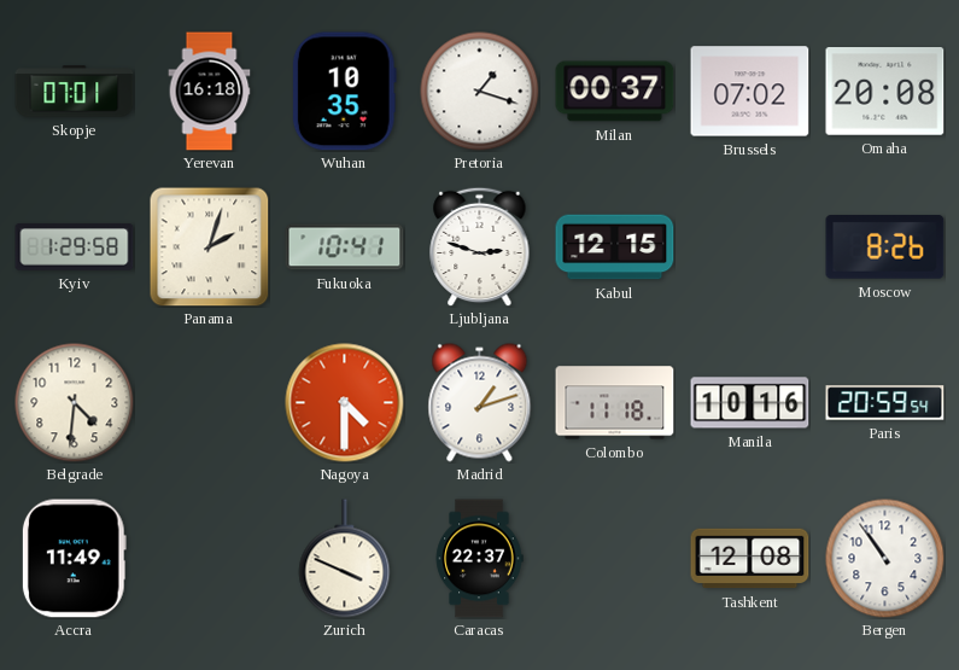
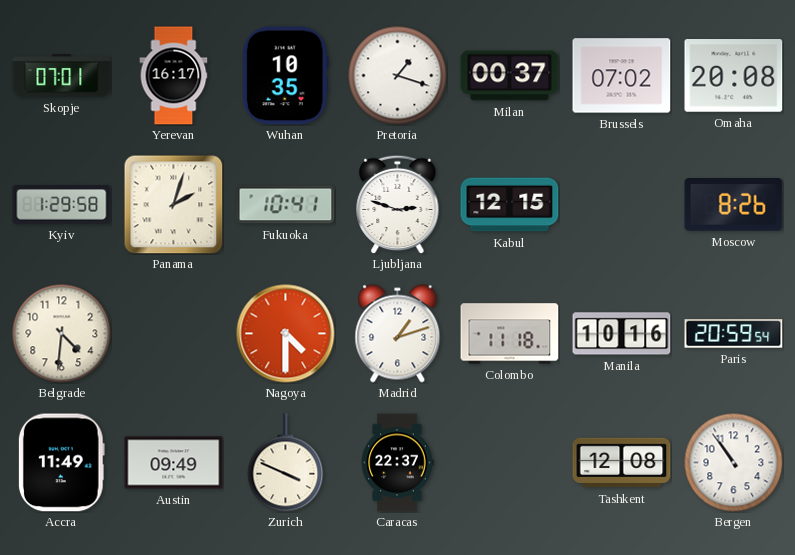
Yerevan: 16:18 -> 16:17 (174, 76)
Austin: none -> 09:49 (174, 463)
